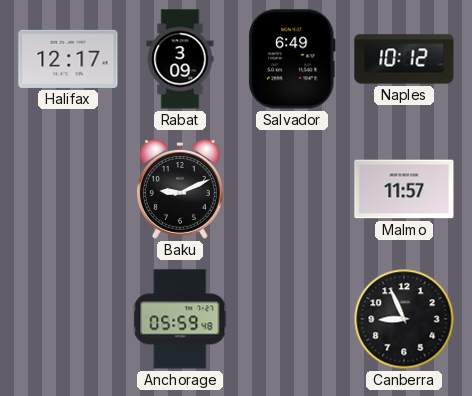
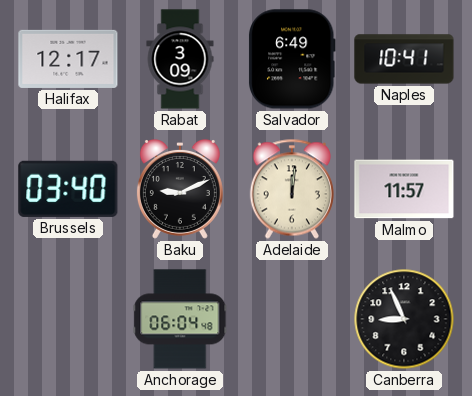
Naples: 10:12 -> 10:41 (404, 59)
Brussels: none -> 03:40 (68, 189)
Adelaide: none -> 12:01 (292, 189)
Anchorage: 05:59 -> 06:04 (180, 319)
